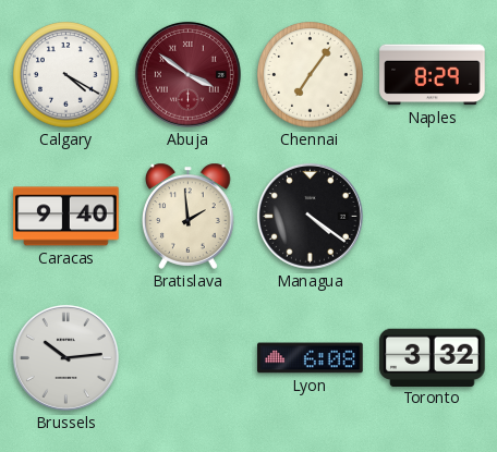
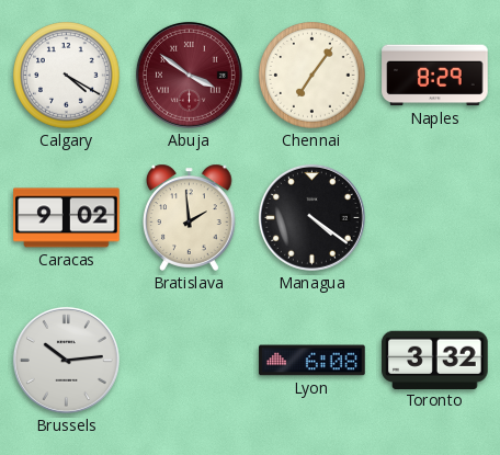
Caracas: 9:40 -> 9:02 (67, 218)
